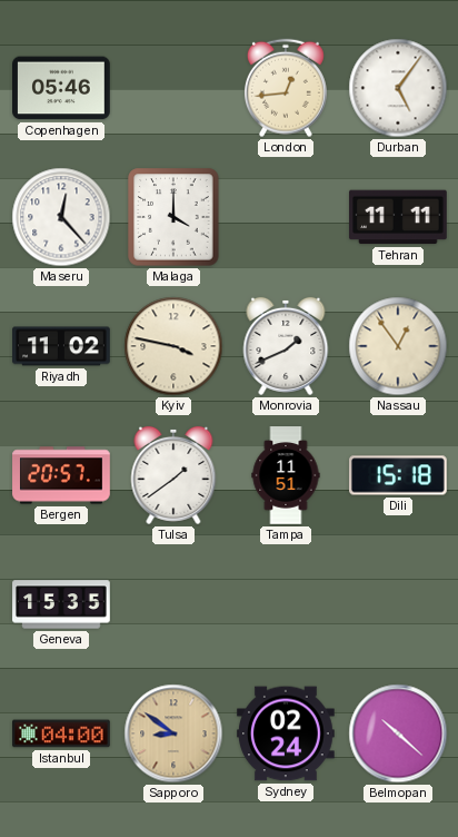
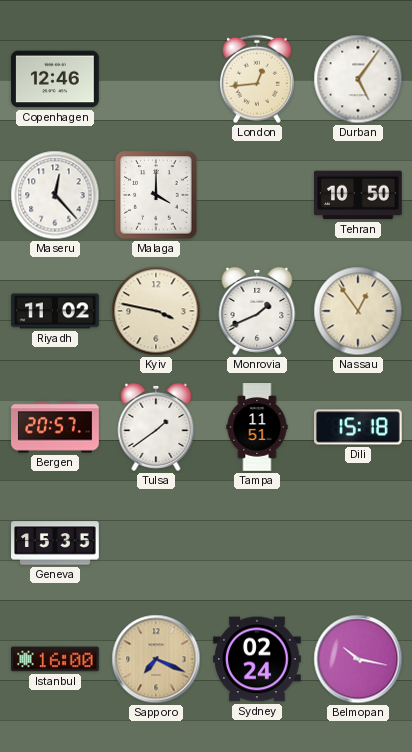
Copenhagen: 05:46 -> 12:46 (56, 79)
Tehran: 11:11 -> 10:50 (359, 195)
Istanbul: 04:00 -> 16:00 (55, 659)
Sapporo: 8:51 -> 7:19 (156, 659)
Belmopan: 10:22 -> 10:17 (358, 659)
